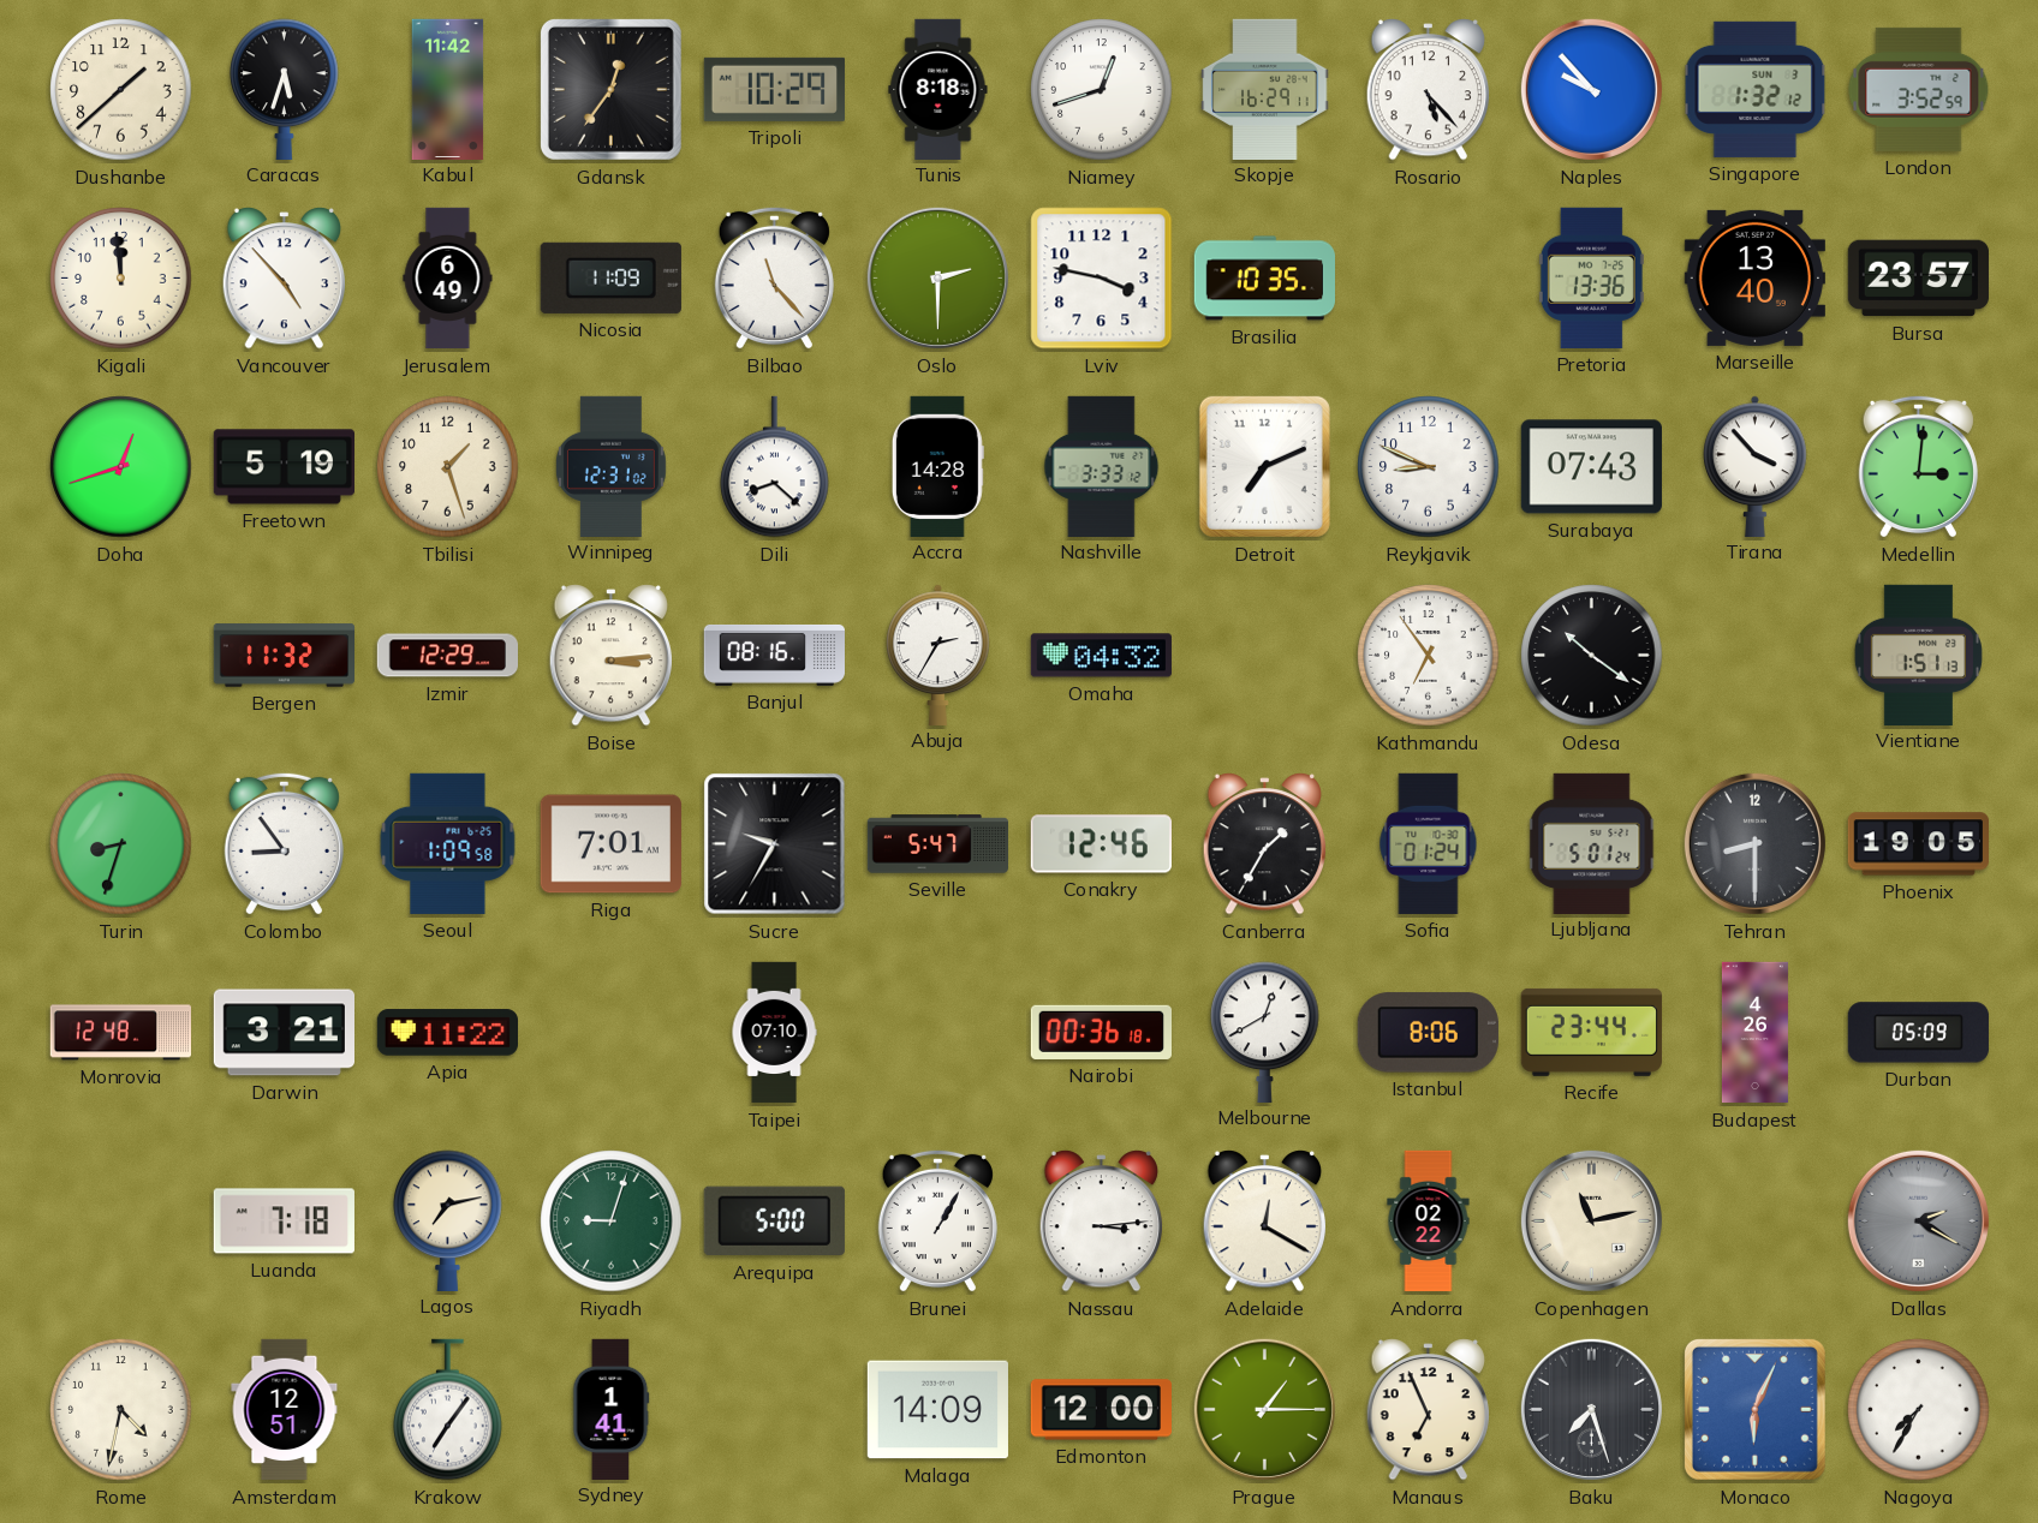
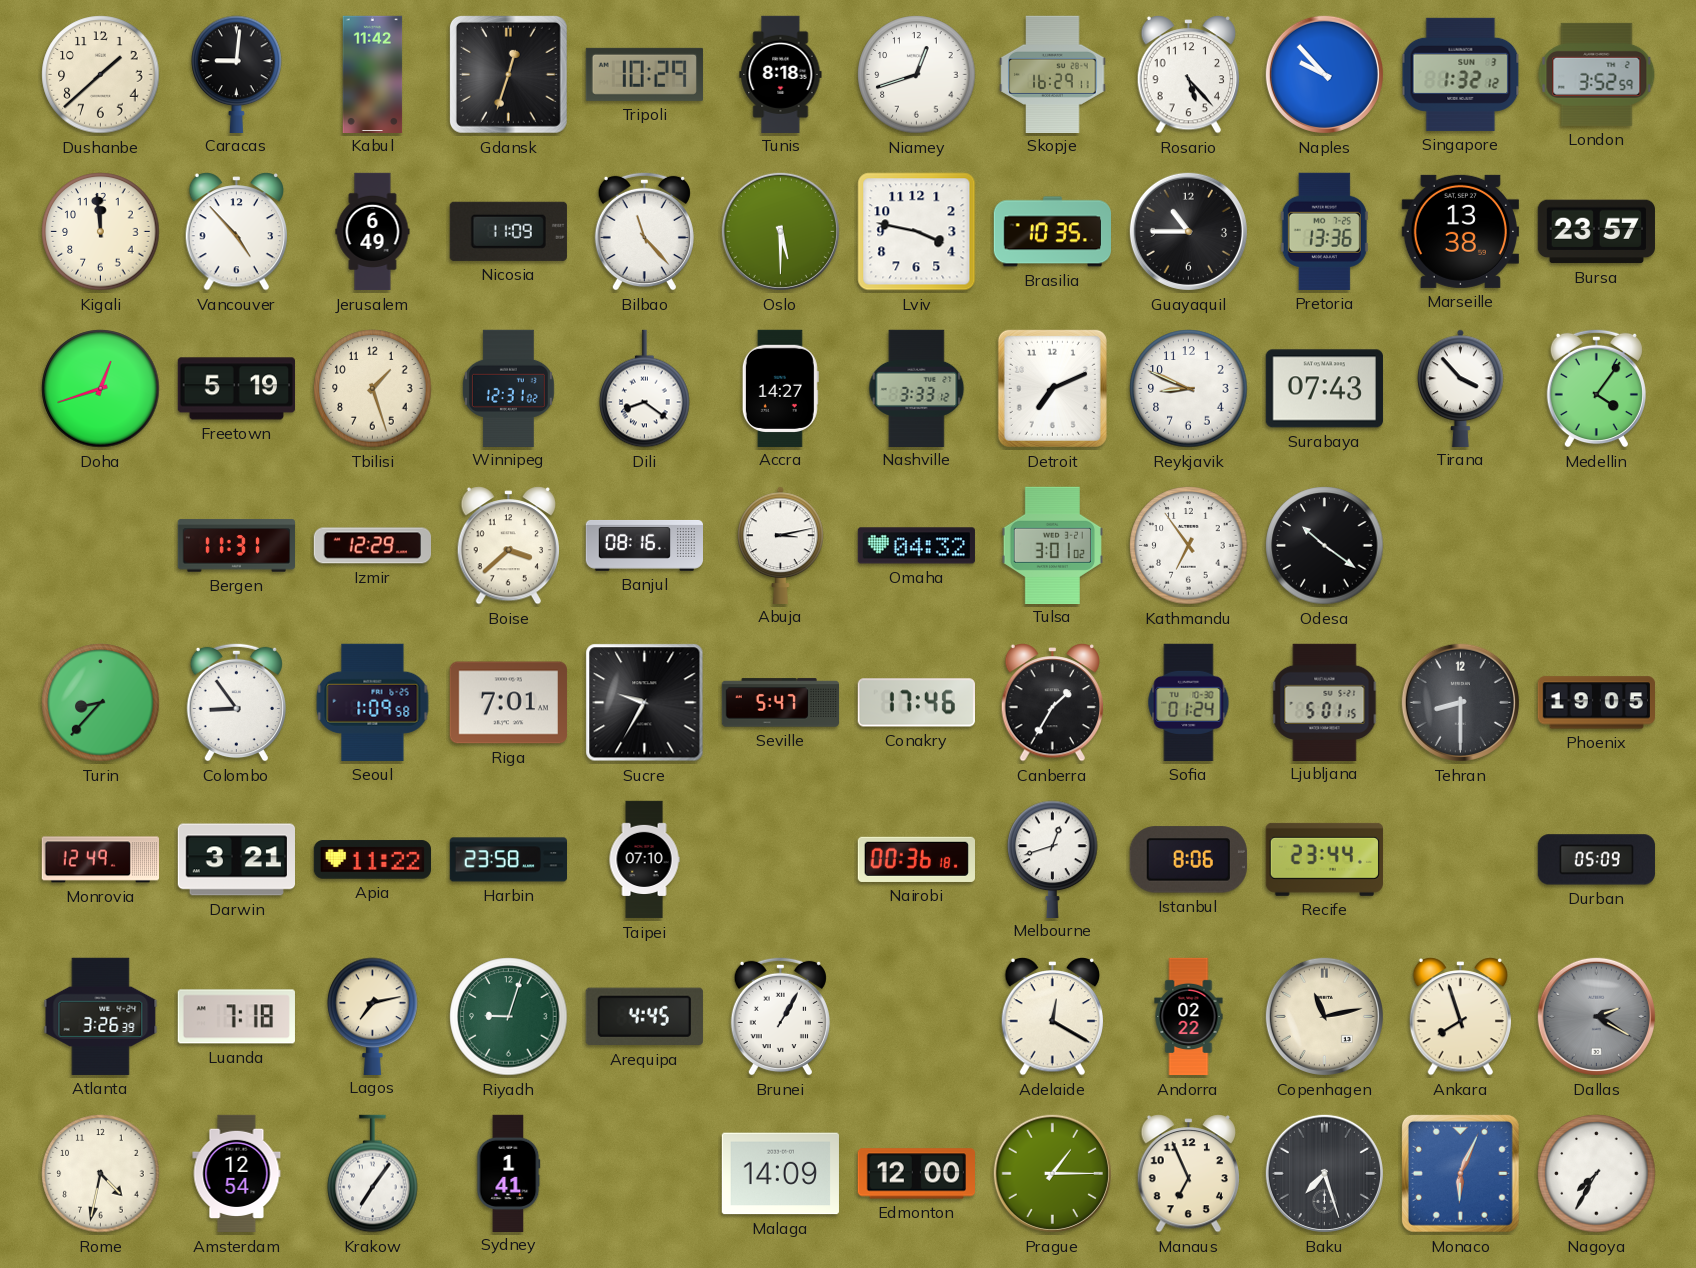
Caracas: 5:33 -> 9:01 (237, 74)
Gdansk: 12:36 -> 12:33 (508, 74)
Oslo: 2:30 -> 5:30 (780, 231)
Guayaquil: none -> 10:45 (1188, 231)
Marseille: 13:40 -> 13:38 (1460, 231)
Dili: 8:22 -> 8:21 (645, 389)
Accra: 14:28 -> 14:27 (780, 388)
Medellin: 3:01 -> 4:06 (1596, 388)
Bergen: 11:32 -> 11:31 (236, 546)
Boise: 3:14 -> 3:38 (509, 546)
Abuja: 2:35 -> 3:13 (781, 545)
Tulsa: none -> 3:01 (1052, 545)
Vientiane: 1:51 -> none (1918, 655)
Turin: 8:33 -> 8:37 (101, 703)
Conakry: 12:46 -> 17:46 (916, 703)
Ljubljana: 5:01:24 -> 5:01:15 (1325, 702)
Monrovia: 12:48 -> 12:49 (100, 860)
Harbin: none -> 23:58 (508, 860)
Melbourne: 12:40 -> 12:42 (1053, 859)
Budapest: 4:26 -> none (1754, 1033)
Atlanta: none -> 3:26 (101, 1016)
Arequipa: 5:00 -> 4:45 (644, 1017)
Nassau: 3:14 -> none (1102, 1222)
Ankara: none -> 7:57 (1461, 1017)
Amsterdam: 12:51 -> 12:54 (237, 1174)
